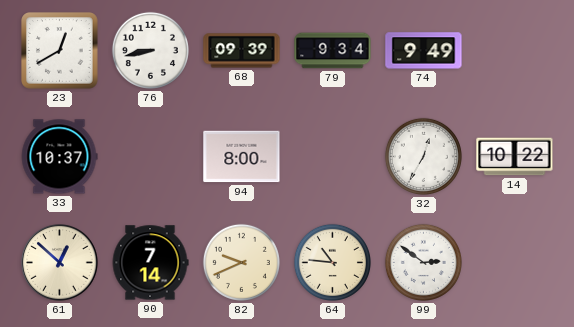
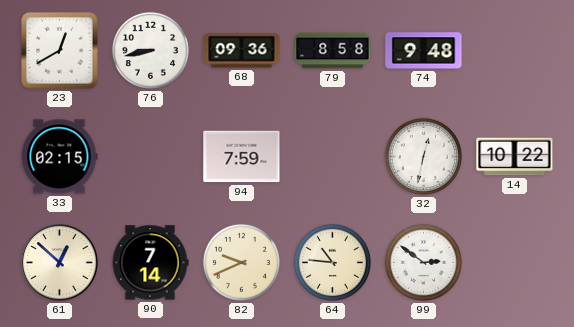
68: 09:39 -> 09:36 (242, 51)
79: 9:34 -> 8:58 (333, 51)
74: 9:49 -> 9:48 (424, 51)
33: 10:37 -> 02:15 (59, 157)
94: 8:00 -> 7:59 (242, 157)
32: 12:35 -> 12:32 (423, 156)
